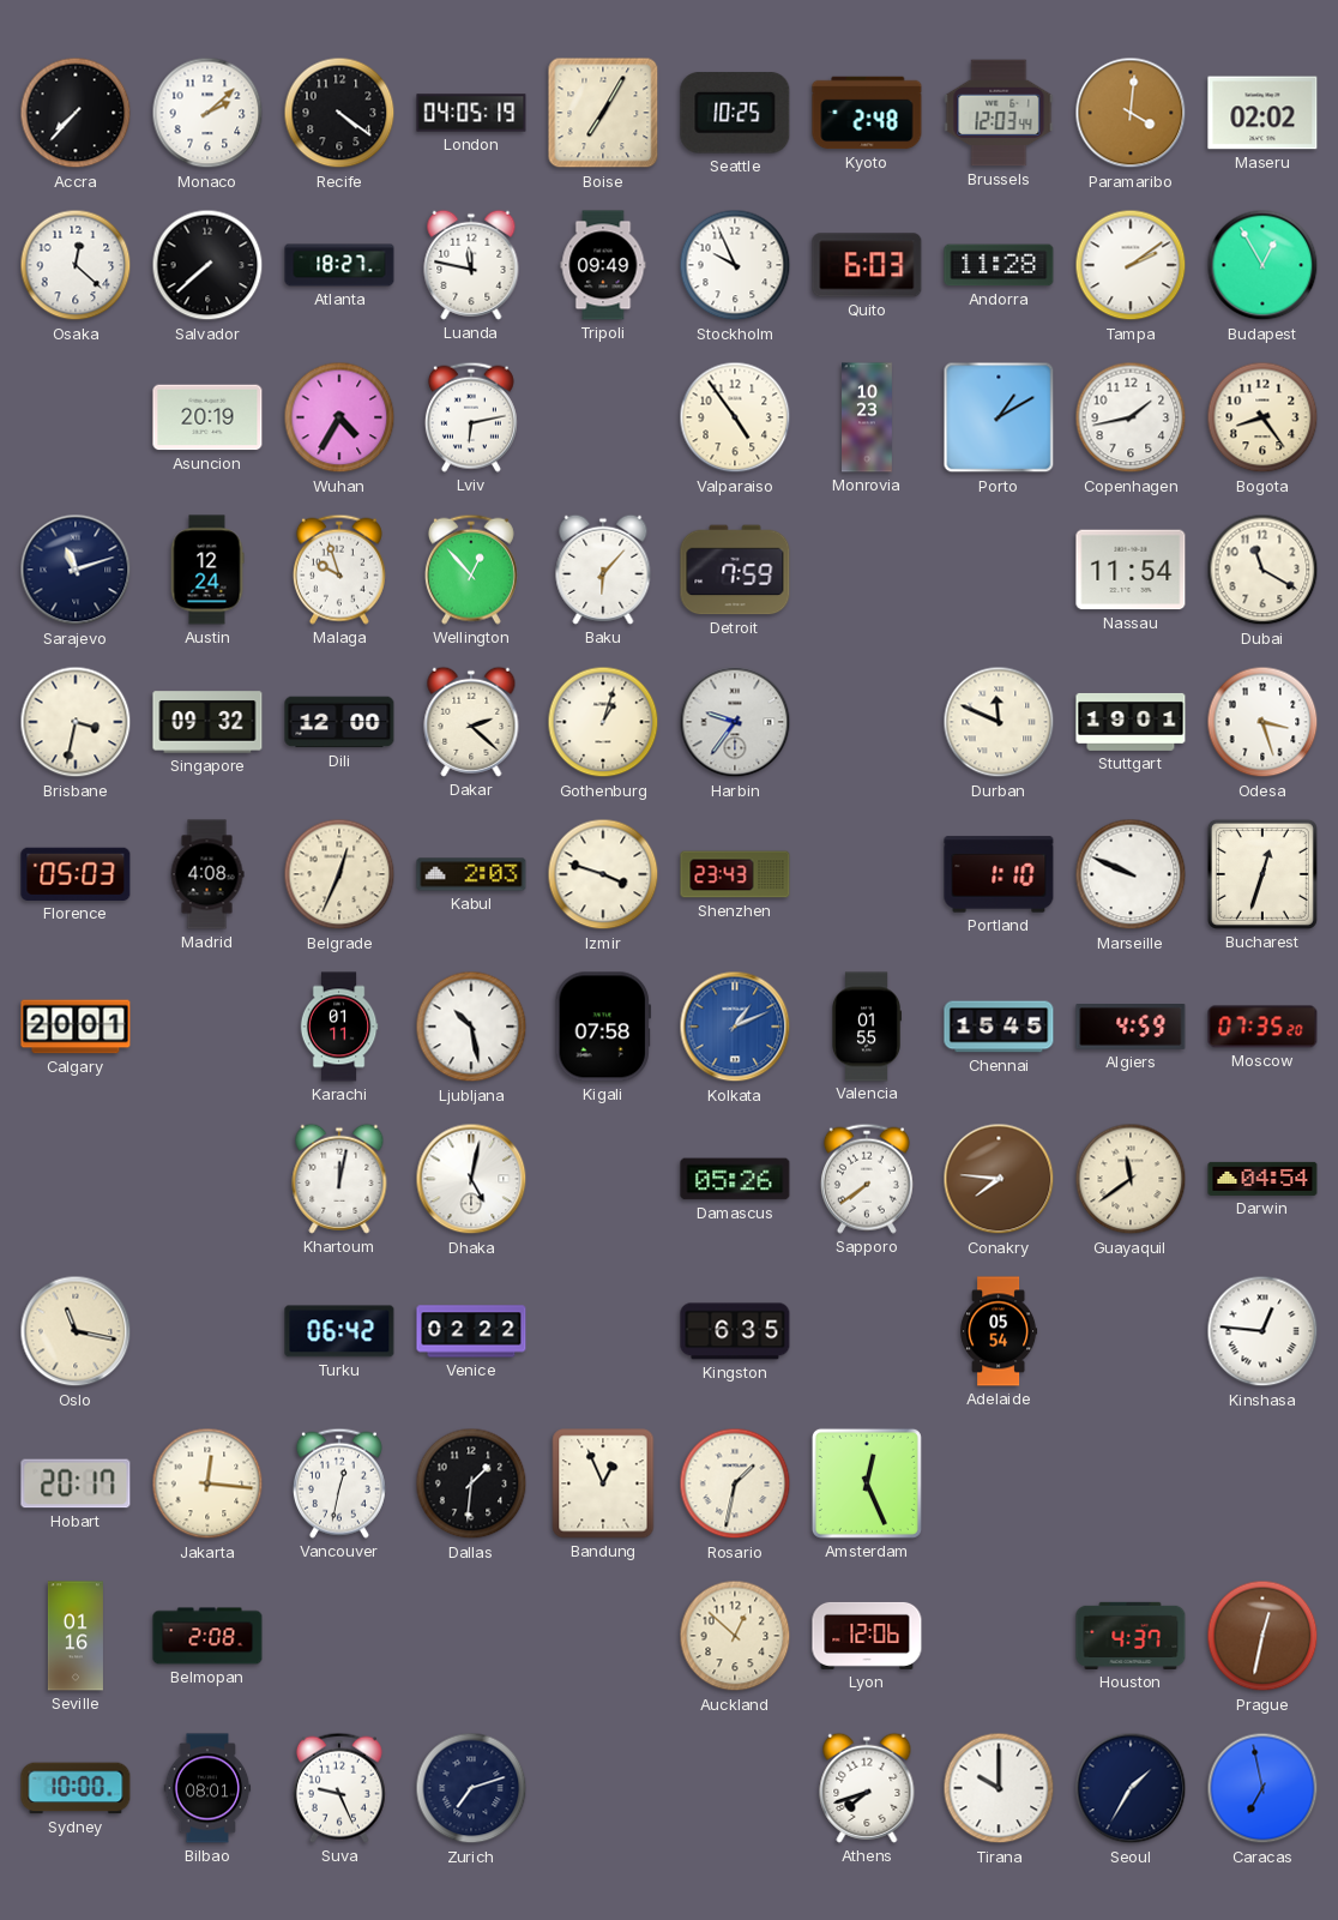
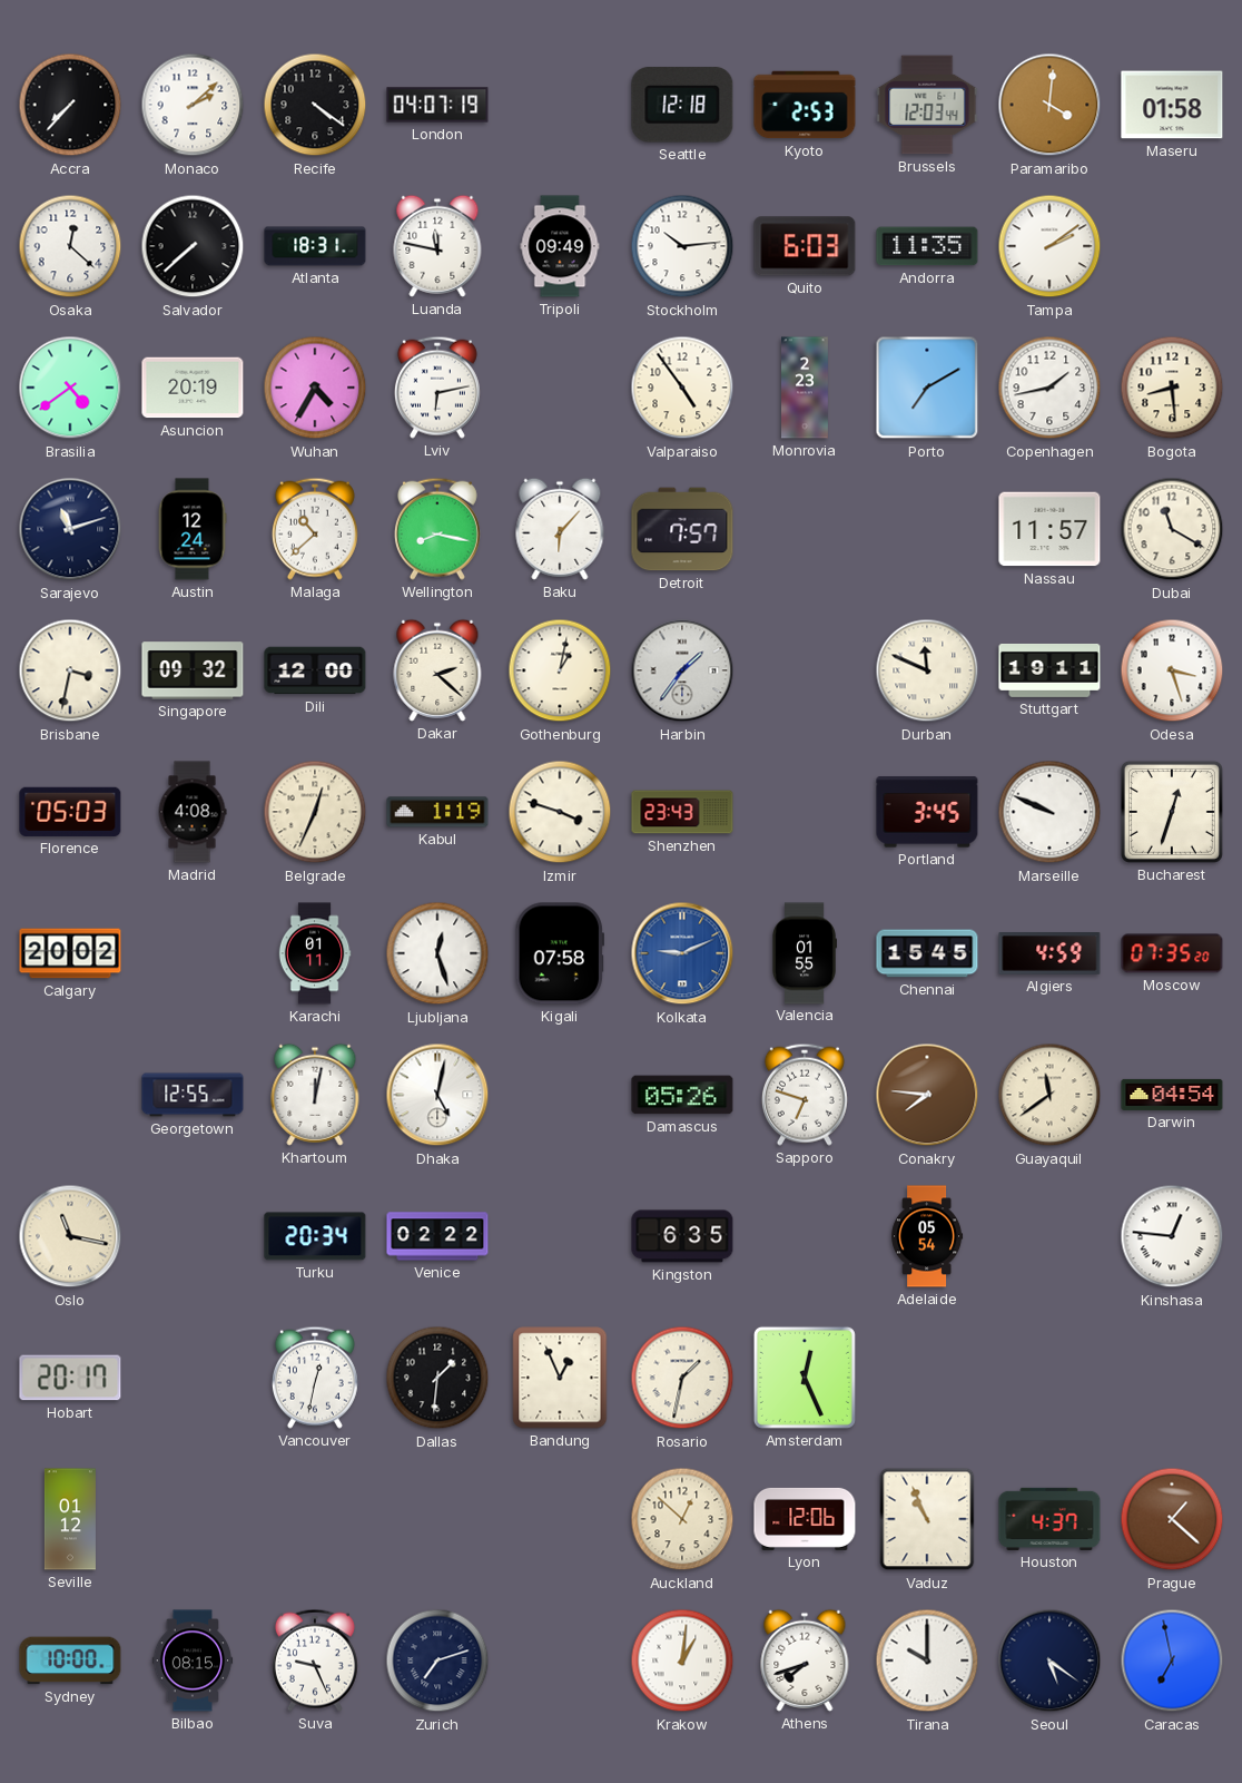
London: 04:05 -> 04:07 (437, 105)
Boise: 7:05 -> none (603, 113)
Seattle: 10:25 -> 12:18 (682, 105)
Kyoto: 2:48 -> 2:53 (805, 105)
Maseru: 02:02 -> 01:58 (1172, 105)
Atlanta: 18:27 -> 18:31 (315, 246)
Stockholm: 9:56 -> 10:14 (682, 246)
Andorra: 11:28 -> 11:35 (927, 246)
Budapest: 12:55 -> none (1262, 265)
Brasilia: none -> 4:39 (70, 388)
Monrovia: 10:23 -> 2:23 (806, 388)
Porto: 1:10 -> 7:10 (927, 388)
Bogota: 8:24 -> 8:29 (1172, 388)
Malaga: 9:57 -> 10:38 (315, 529)
Wellington: 12:53 -> 8:17 (437, 529)
Detroit: 7:59 -> 7:57 (682, 529)
Nassau: 11:54 -> 11:57 (1049, 529)
Gothenburg: 1:03 -> 1:02 (560, 670)
Harbin: 9:36 -> 1:36 (682, 670)
Stuttgart: 19:01 -> 19:11 (1049, 670)
Kabul: 2:03 -> 1:19 (437, 812)
Portland: 1:10 -> 3:45 (927, 812)
Calgary: 20:01 -> 20:02 (70, 953)
Ljubljana: 10:28 -> 12:27 (437, 953)
Kolkata: 1:11 -> 9:11 (682, 953)
Georgetown: none -> 12:55 (193, 1095)
Sapporo: 7:39 -> 6:48 (805, 1095)
Turku: 06:42 -> 20:34 (315, 1236)
Jakarta: 12:16 -> none (207, 1483)
Seville: 01:16 -> 01:12 (70, 1519)
Belmopan: 2:08 -> none (207, 1636)
Vaduz: none -> 10:56 (927, 1519)
Prague: 12:32 -> 1:22 (1172, 1519)
Bilbao: 08:01 -> 08:15 (193, 1660)
Krakow: none -> 1:01 (682, 1660)
Seoul: 1:35 -> 5:21 (1049, 1660)
